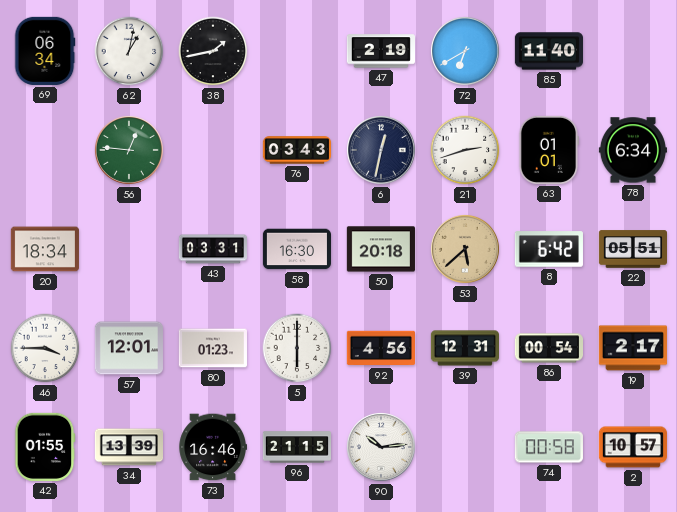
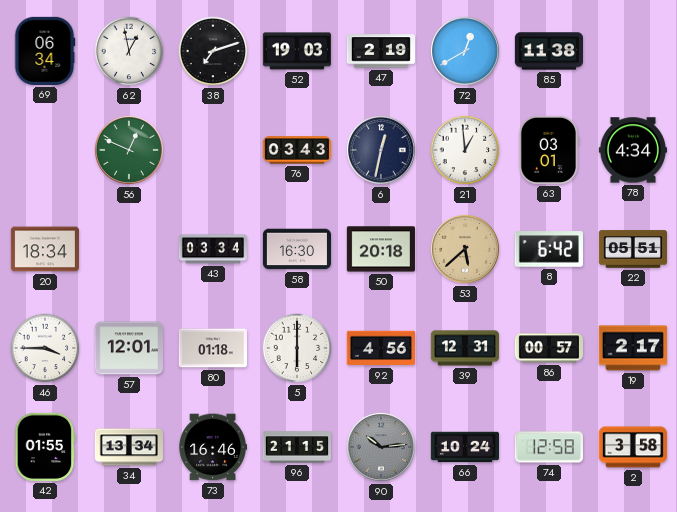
62: 1:02 -> 12:58 (129, 51)
38: 1:43 -> 7:12 (213, 51)
52: none -> 19:03 (297, 51)
72: 6:40 -> 12:40 (465, 51)
85: 11:40 -> 11:38 (548, 51)
56: 12:46 -> 12:49 (129, 150)
21: 2:42 -> 12:59 (465, 150)
63: 01:01 -> 03:01 (548, 150)
78: 6:34 -> 4:34 (633, 150)
43: 03:31 -> 03:34 (212, 249)
80: 01:23 -> 01:18 (212, 348)
86: 00:54 -> 00:57 (548, 348)
34: 13:39 -> 13:34 (128, 447)
90 dial: white -> grey (381, 447)
66: none -> 10:24 (464, 447)
74: 00:58 -> 12:58 (549, 447)
2: 10:57 -> 3:58 (633, 447)
